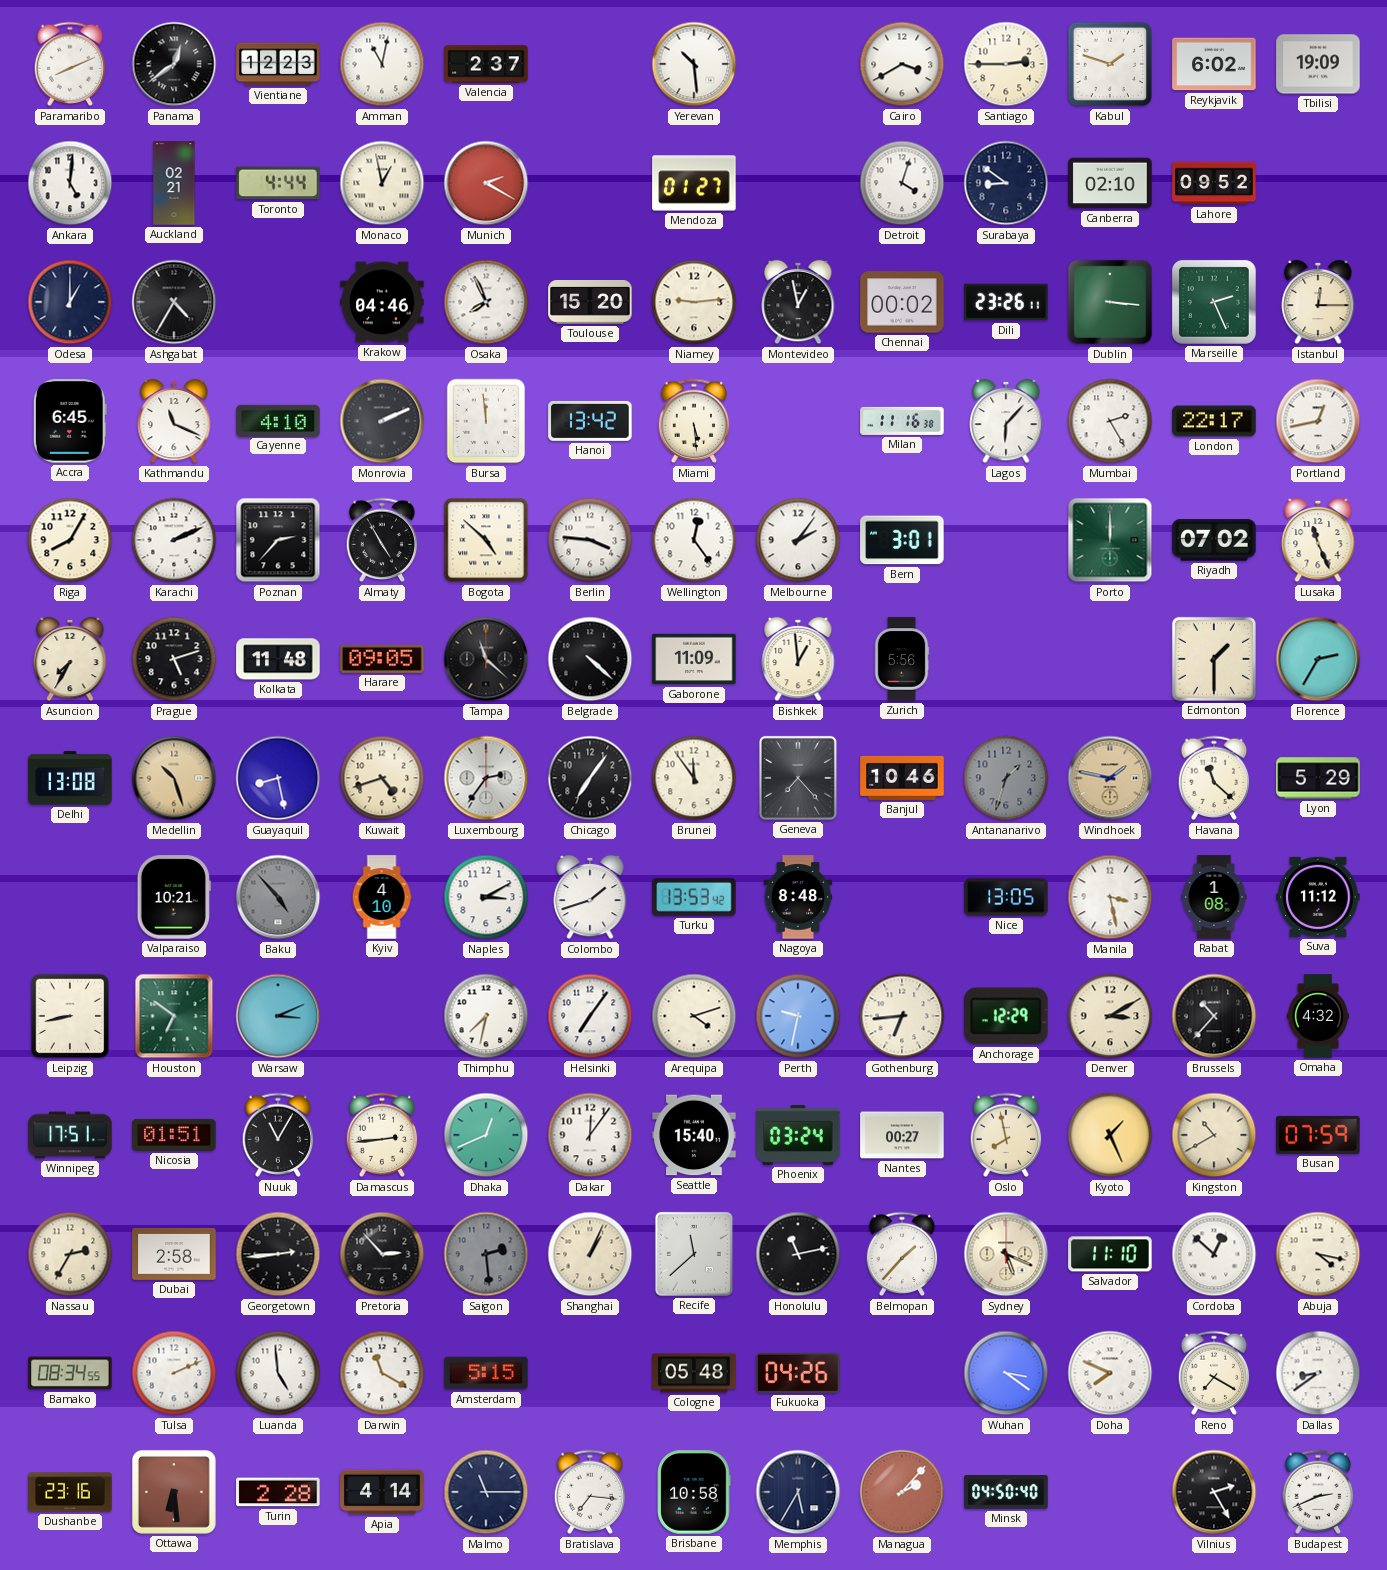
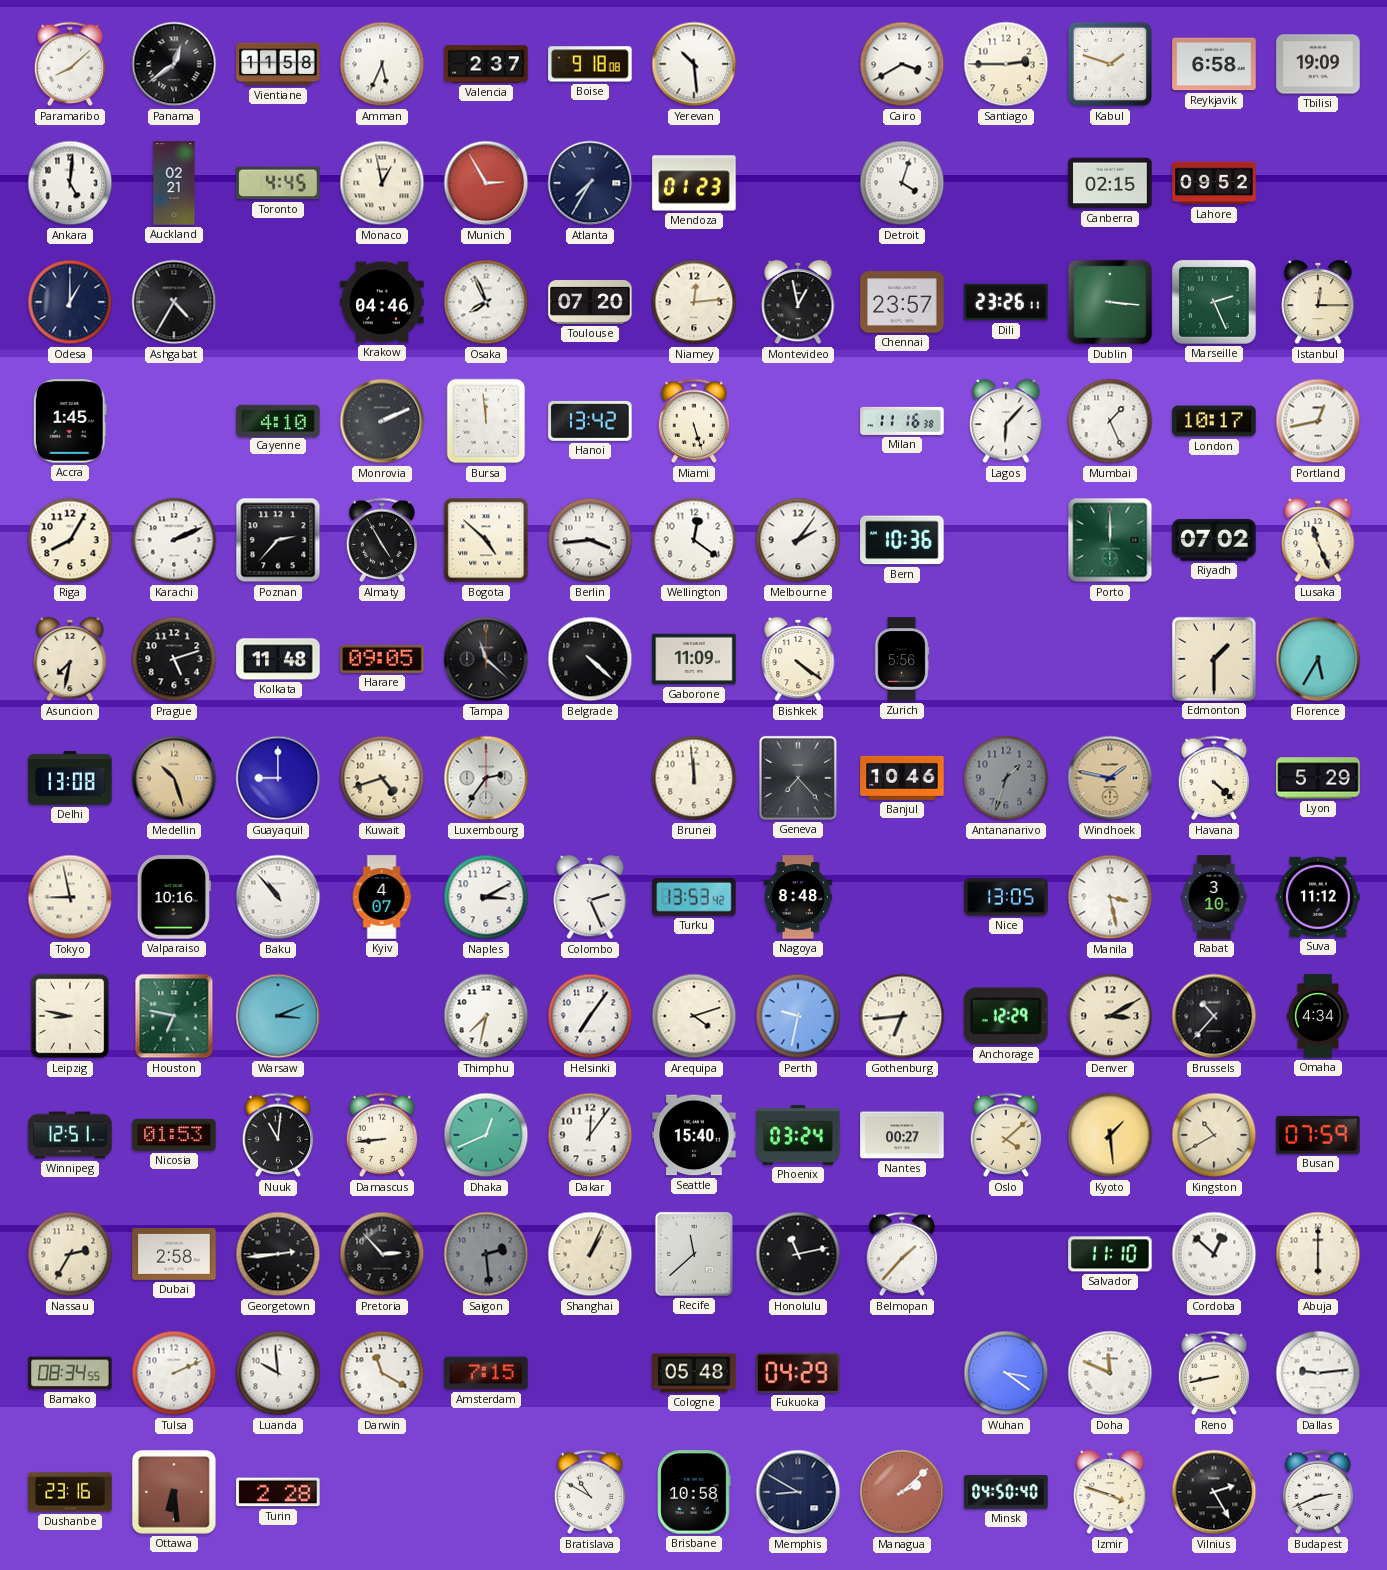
Paramaribo: 8:11 -> 8:08 (70, 64)
Vientiane: 12:23 -> 11:58 (278, 64)
Amman: 11:02 -> 5:34 (382, 64)
Boise: none -> 9:18 (590, 64)
Reykjavik: 6:02 -> 6:58 (1214, 64)
Toronto: 4:44 -> 4:45 (278, 183)
Munich: 2:20 -> 2:55 (486, 183)
Atlanta: none -> 7:35 (590, 183)
Mendoza: 01:27 -> 01:23 (694, 183)
Surabaya: 8:51 -> none (1006, 183)
Canberra: 02:10 -> 02:15 (1110, 183)
Toulouse: 15:20 -> 07:20 (590, 303)
Niamey: 9:14 -> 12:14 (694, 302)
Chennai: 00:02 -> 23:57 (902, 302)
Accra: 6:45 -> 1:45 (70, 421)
Kathmandu: 11:19 -> none (174, 421)
Miami: 5:29 -> 5:27 (694, 421)
Mumbai: 2:25 -> 1:26 (1110, 421)
London: 22:17 -> 10:17 (1214, 421)
Berlin: 3:46 -> 3:44 (590, 540)
Wellington: 12:24 -> 12:21 (694, 540)
Bern: 3:01 -> 10:36 (902, 540)
Asuncion: 7:35 -> 7:32 (70, 659)
Bishkek: 12:59 -> 4:21 (798, 659)
Florence: 2:35 -> 5:35 (1318, 659)
Guayaquil: 8:28 -> 9:00 (278, 778)
Chicago: 7:06 -> none (590, 778)
Brunei: 11:54 -> 11:59 (694, 778)
Havana: 11:22 -> 4:22 (1214, 778)
Tokyo: none -> 8:58 (70, 897)
Valparaiso: 10:21 -> 10:16 (174, 897)
Baku: 4:53 -> 10:53 (278, 897)
Baku dial: grey -> white (278, 897)
Kyiv: 4:10 -> 4:07 (382, 897)
Colombo: 1:42 -> 2:26 (590, 897)
Rabat: 1:08 -> 3:10 (1214, 897)
Leipzig: 8:43 -> 8:47 (70, 1016)
Houston: 6:51 -> 6:47 (174, 1016)
Omaha: 4:32 -> 4:34 (1317, 1016)
Winnipeg: 17:51 -> 12:51 (70, 1135)
Nicosia: 01:51 -> 01:53 (174, 1135)
Nuuk: 11:05 -> 11:01 (278, 1135)
Damascus: 2:44 -> 8:44 (382, 1135)
Oslo: 7:58 -> 4:08 (1006, 1135)
Kyoto: 1:26 -> 1:29 (1110, 1135)
Sydney: 5:19 -> none (1006, 1254)
Abuja: 4:17 -> 6:00 (1318, 1254)
Luanda: 4:59 -> 9:59 (278, 1373)
Amsterdam: 5:15 -> 7:15 (486, 1373)
Fukuoka: 04:26 -> 04:29 (798, 1373)
Doha: 7:49 -> 11:49 (1110, 1373)
Reno: 7:20 -> 8:43 (1214, 1373)
Dallas: 8:39 -> 9:14 (1318, 1373)
Apia: 4:14 -> none (382, 1492)
Malmo: 11:15 -> none (486, 1492)
Bratislava: 7:16 -> 10:50 (590, 1492)
Memphis: 5:35 -> 8:50 (798, 1492)
Managua: 2:07 -> 2:08 (902, 1492)
Izmir: none -> 3:48 (1110, 1492)
